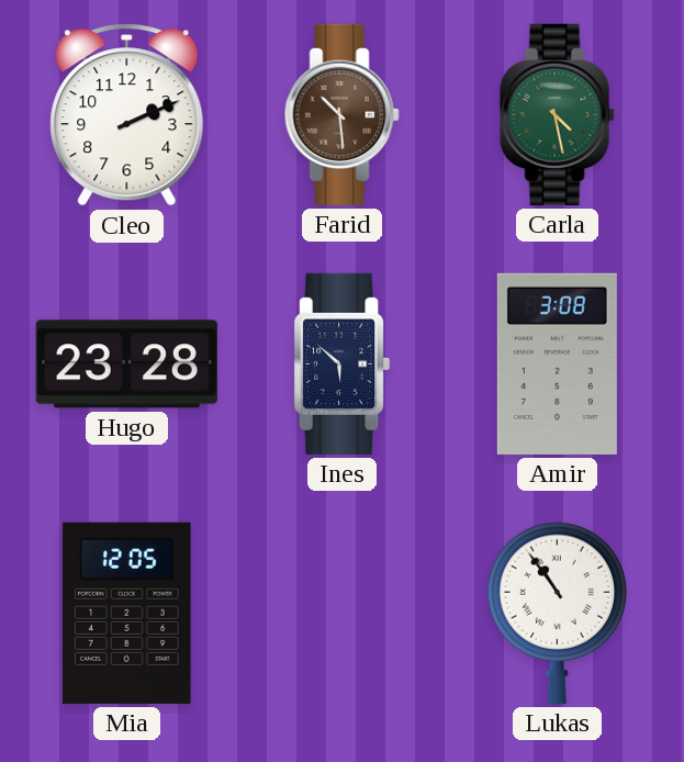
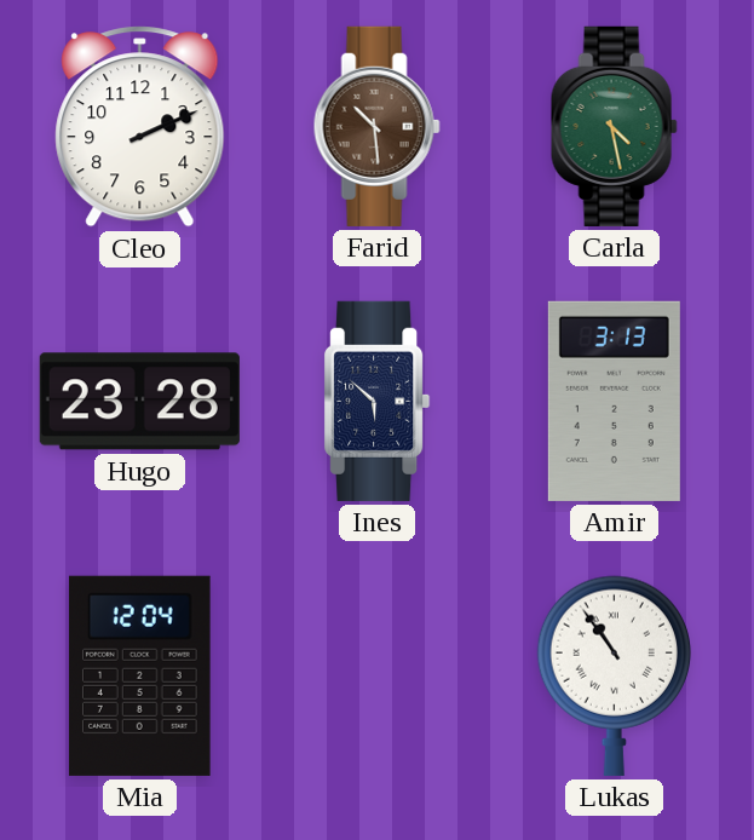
Amir: 3:08 -> 3:13 (614, 401)
Mia: 12:05 -> 12:04 (139, 675)
